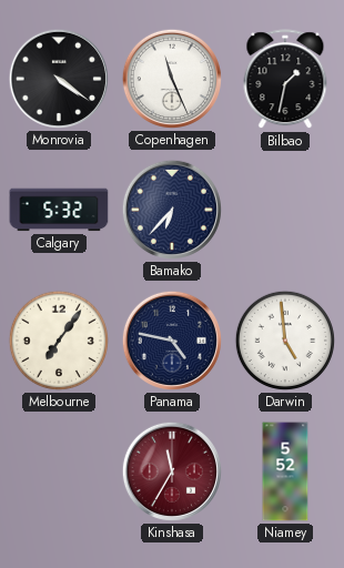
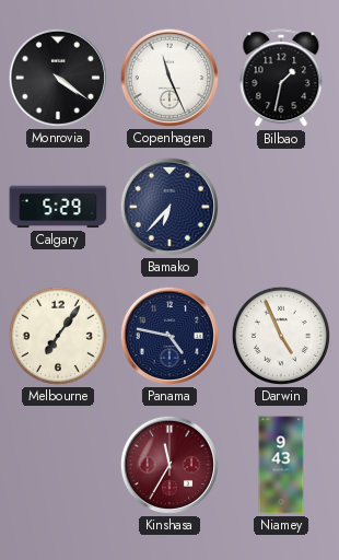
Calgary: 5:32 -> 5:29 (58, 207)
Darwin: 4:59 -> 4:56 (281, 336)
Niamey: 5:52 -> 9:43 (281, 465)
